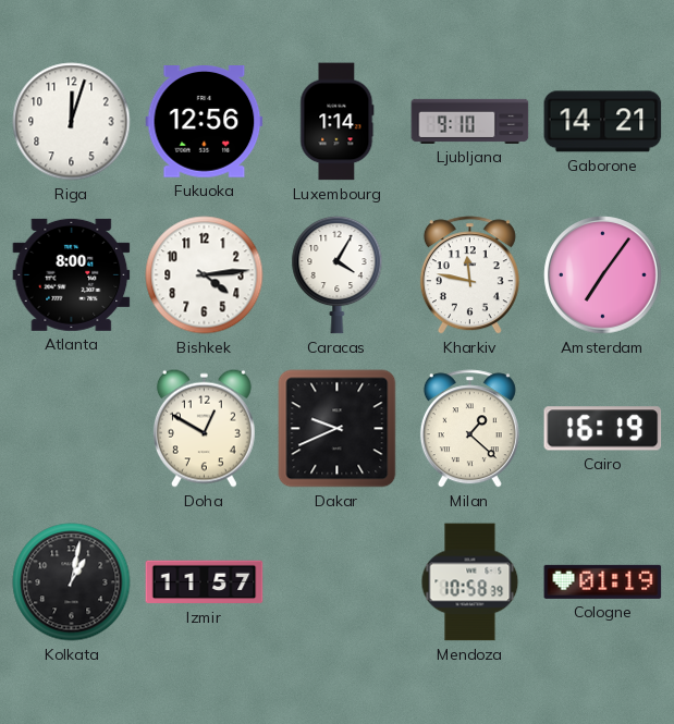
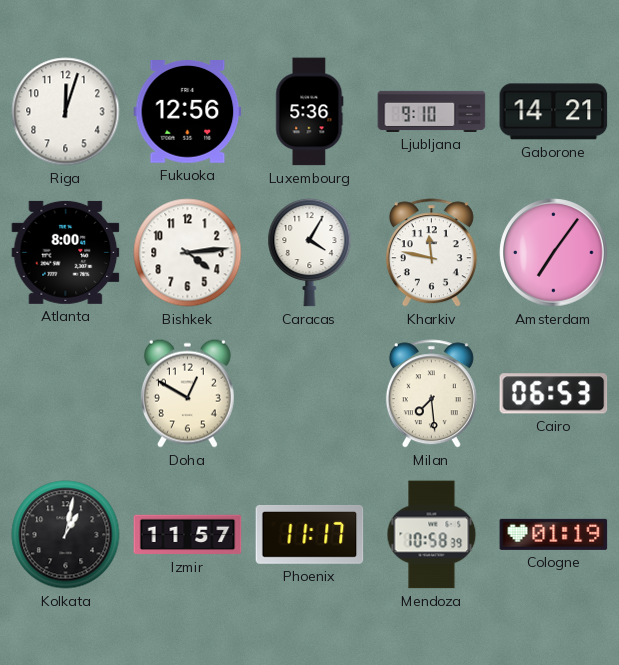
Luxembourg: 1:14 -> 5:36 (310, 112)
Dakar: 9:41 -> none (338, 429)
Milan: 1:22 -> 7:29 (431, 394)
Cairo: 16:19 -> 06:53 (554, 394)
Phoenix: none -> 11:17 (310, 534)
